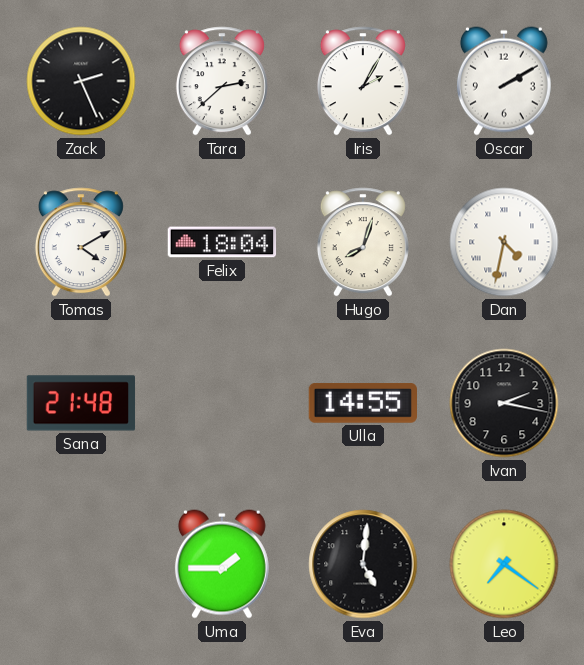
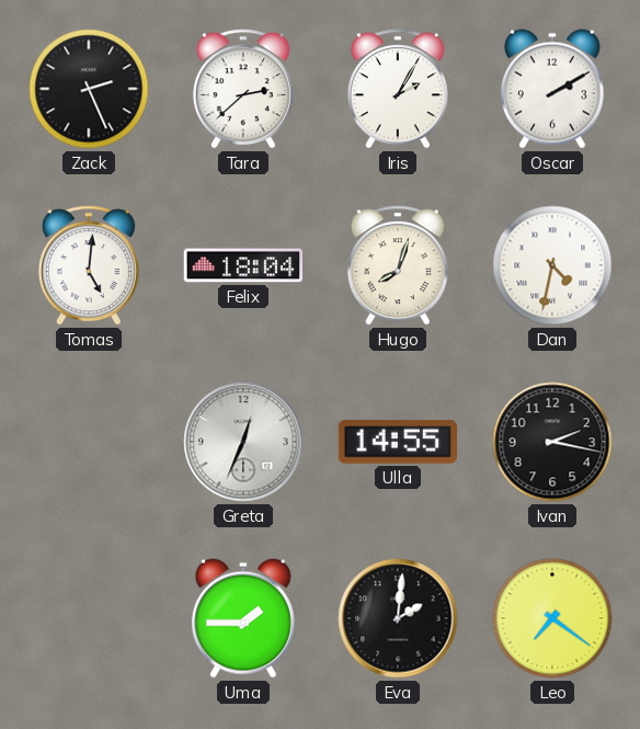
Tomas: 4:10 -> 5:01 (89, 265)
Sana: 21:48 -> none (81, 403)
Greta: none -> 12:34 (243, 442)
Eva: 5:01 -> 2:01 (398, 618)
